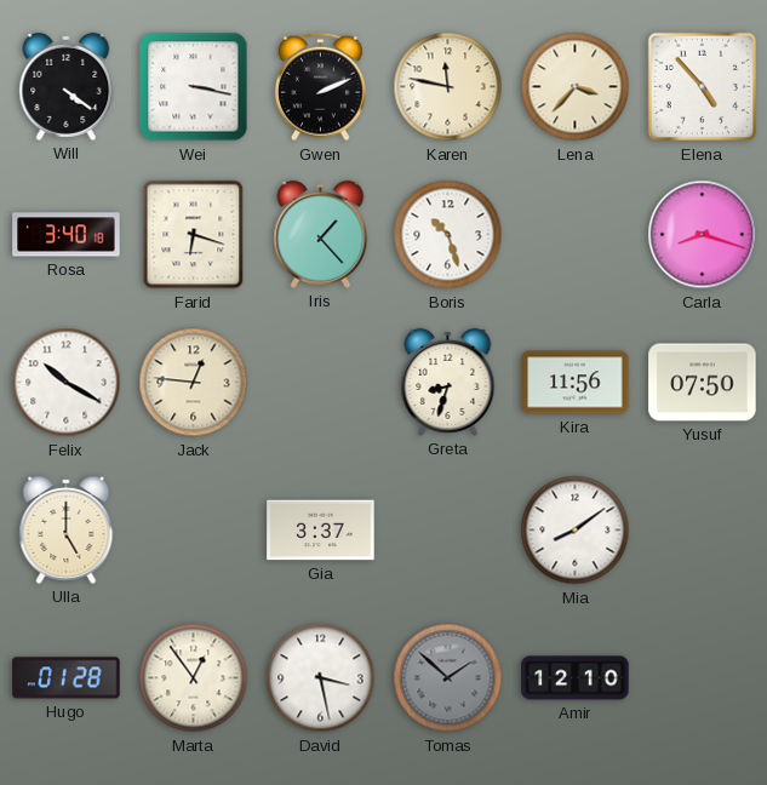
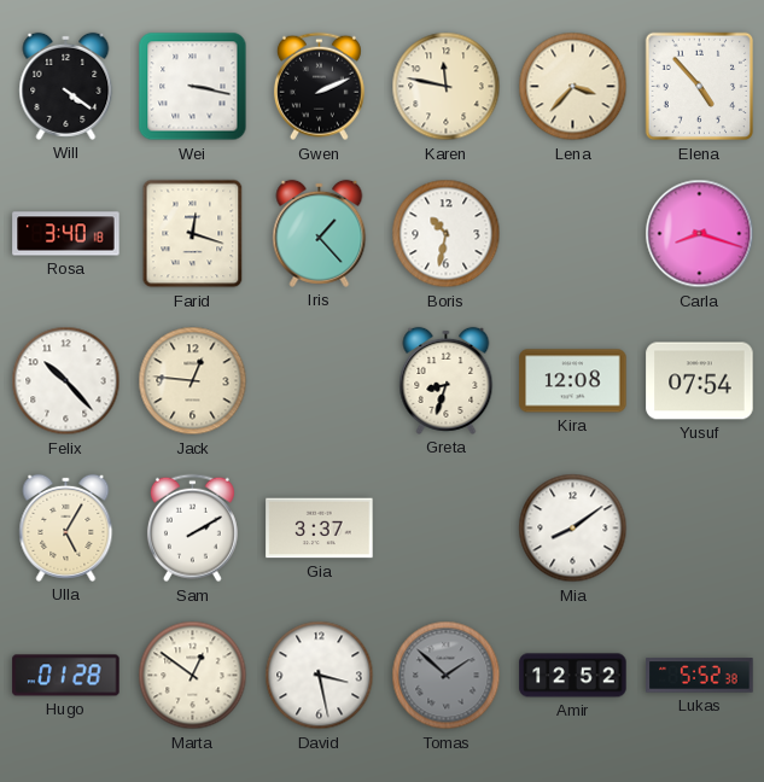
Farid: 6:18 -> 12:18 (193, 234)
Boris: 10:27 -> 10:32 (447, 234)
Felix: 10:20 -> 10:23 (66, 381)
Kira: 11:56 -> 12:08 (573, 381)
Yusuf: 07:50 -> 07:54 (700, 381)
Ulla: 5:00 -> 5:05 (66, 527)
Sam: none -> 2:10 (192, 529)
Marta: 12:54 -> 12:51 (193, 676)
Amir: 12:10 -> 12:52 (573, 676)
Lukas: none -> 5:52 (700, 676)
